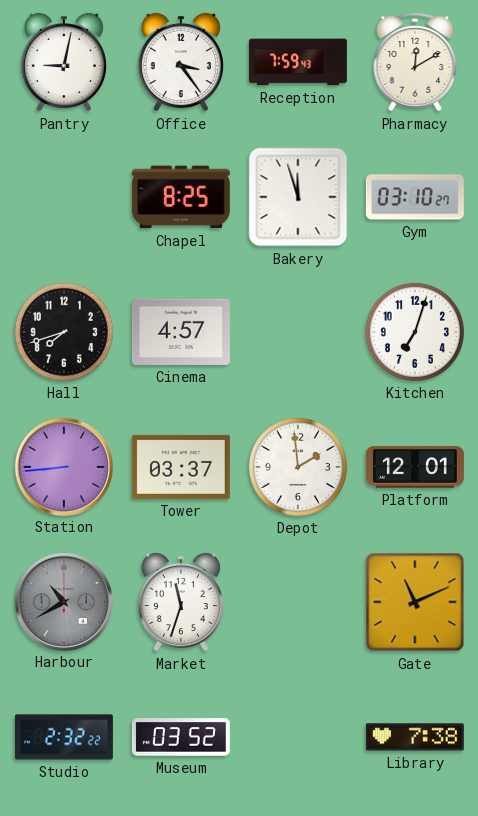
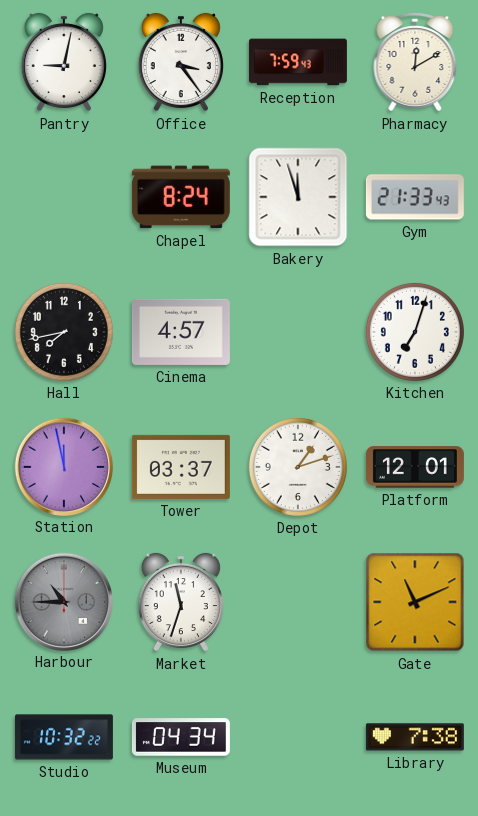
Chapel: 8:25 -> 8:24 (181, 197)
Gym: 03:10 -> 21:33 (415, 197)
Hall: 7:42 -> 7:43 (64, 332)
Station: 8:44 -> 11:58 (63, 466)
Depot: 1:59 -> 1:12 (298, 467)
Harbour: 10:40 -> 10:45 (63, 601)
Studio: 2:32 -> 10:32 (64, 737)
Museum: 03:52 -> 04:34 (181, 737)
